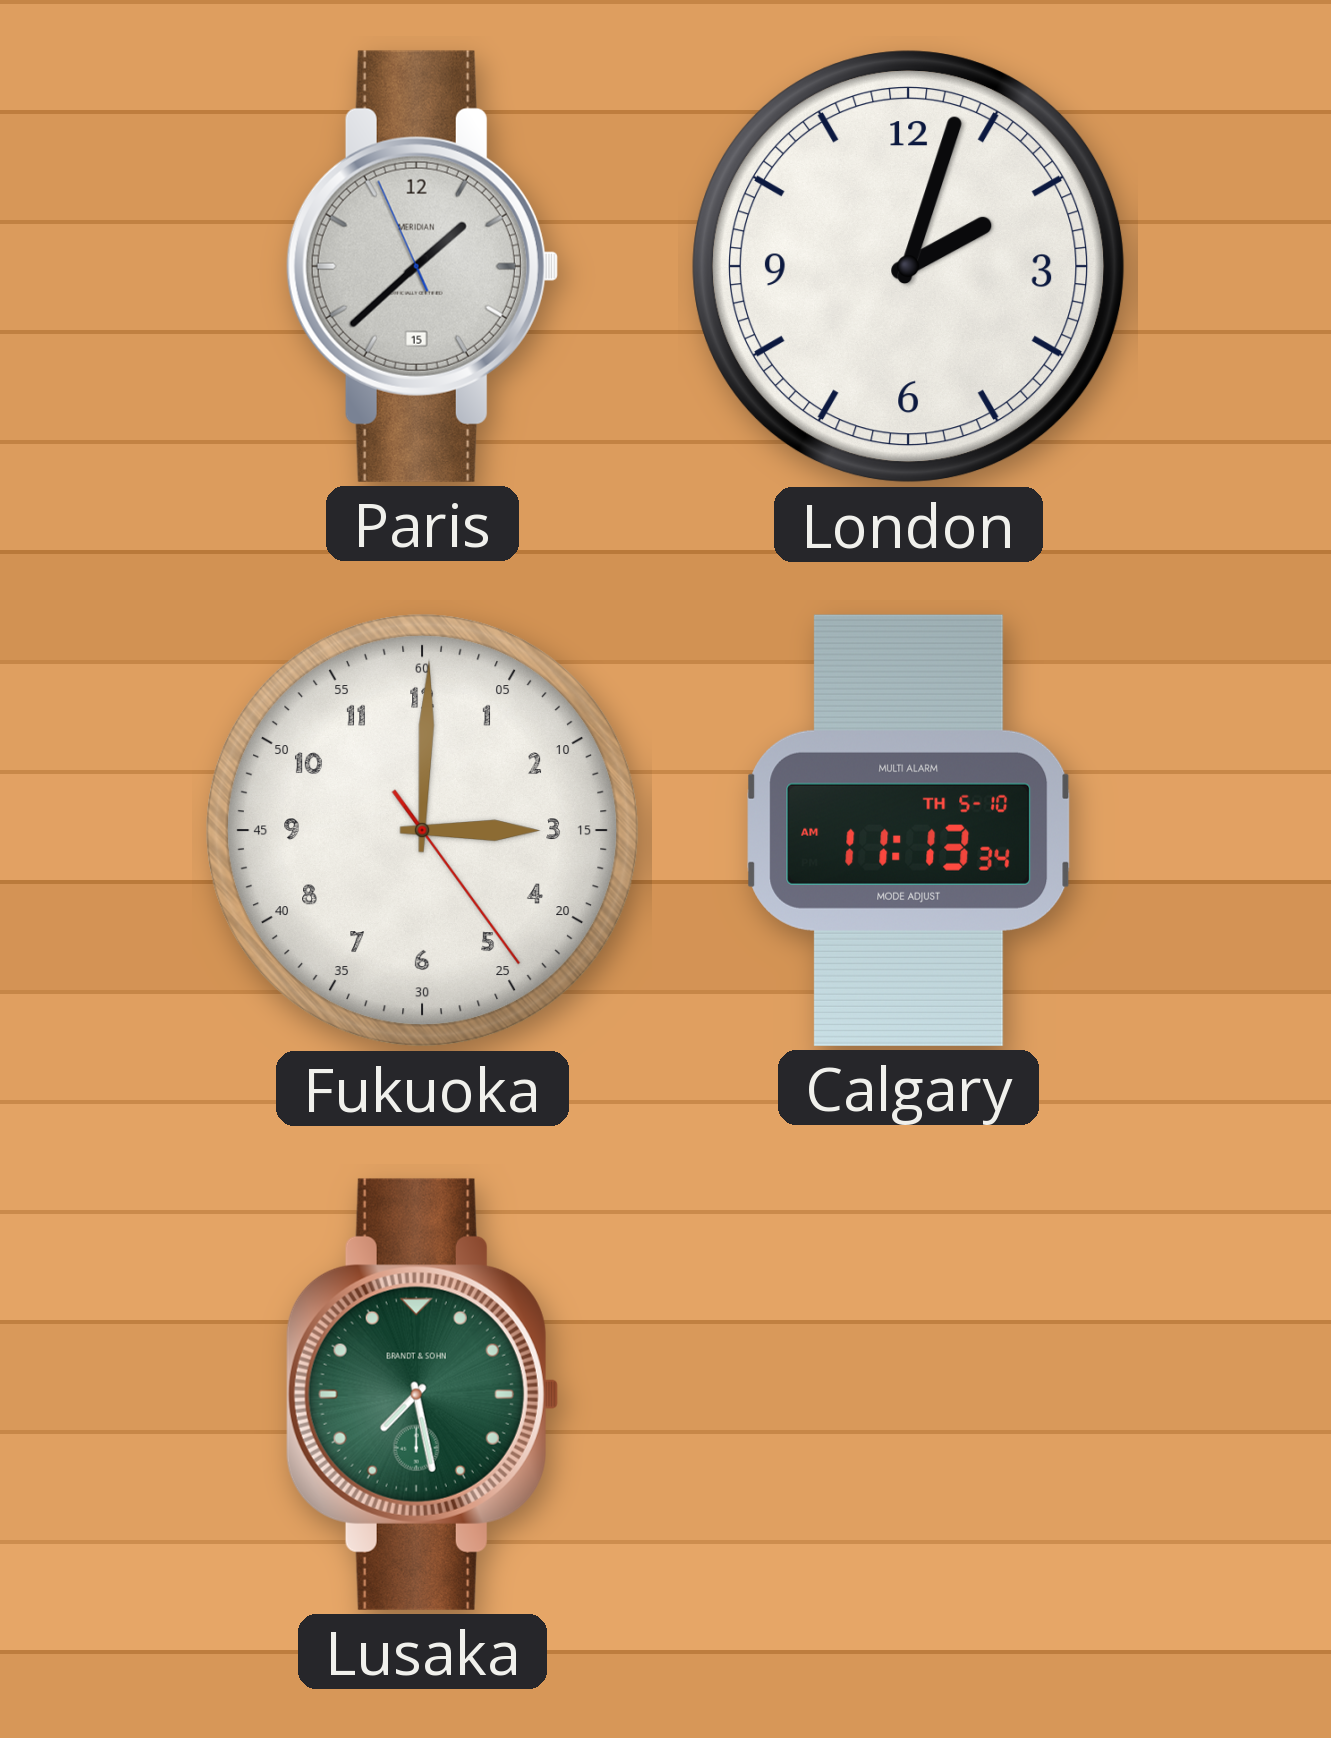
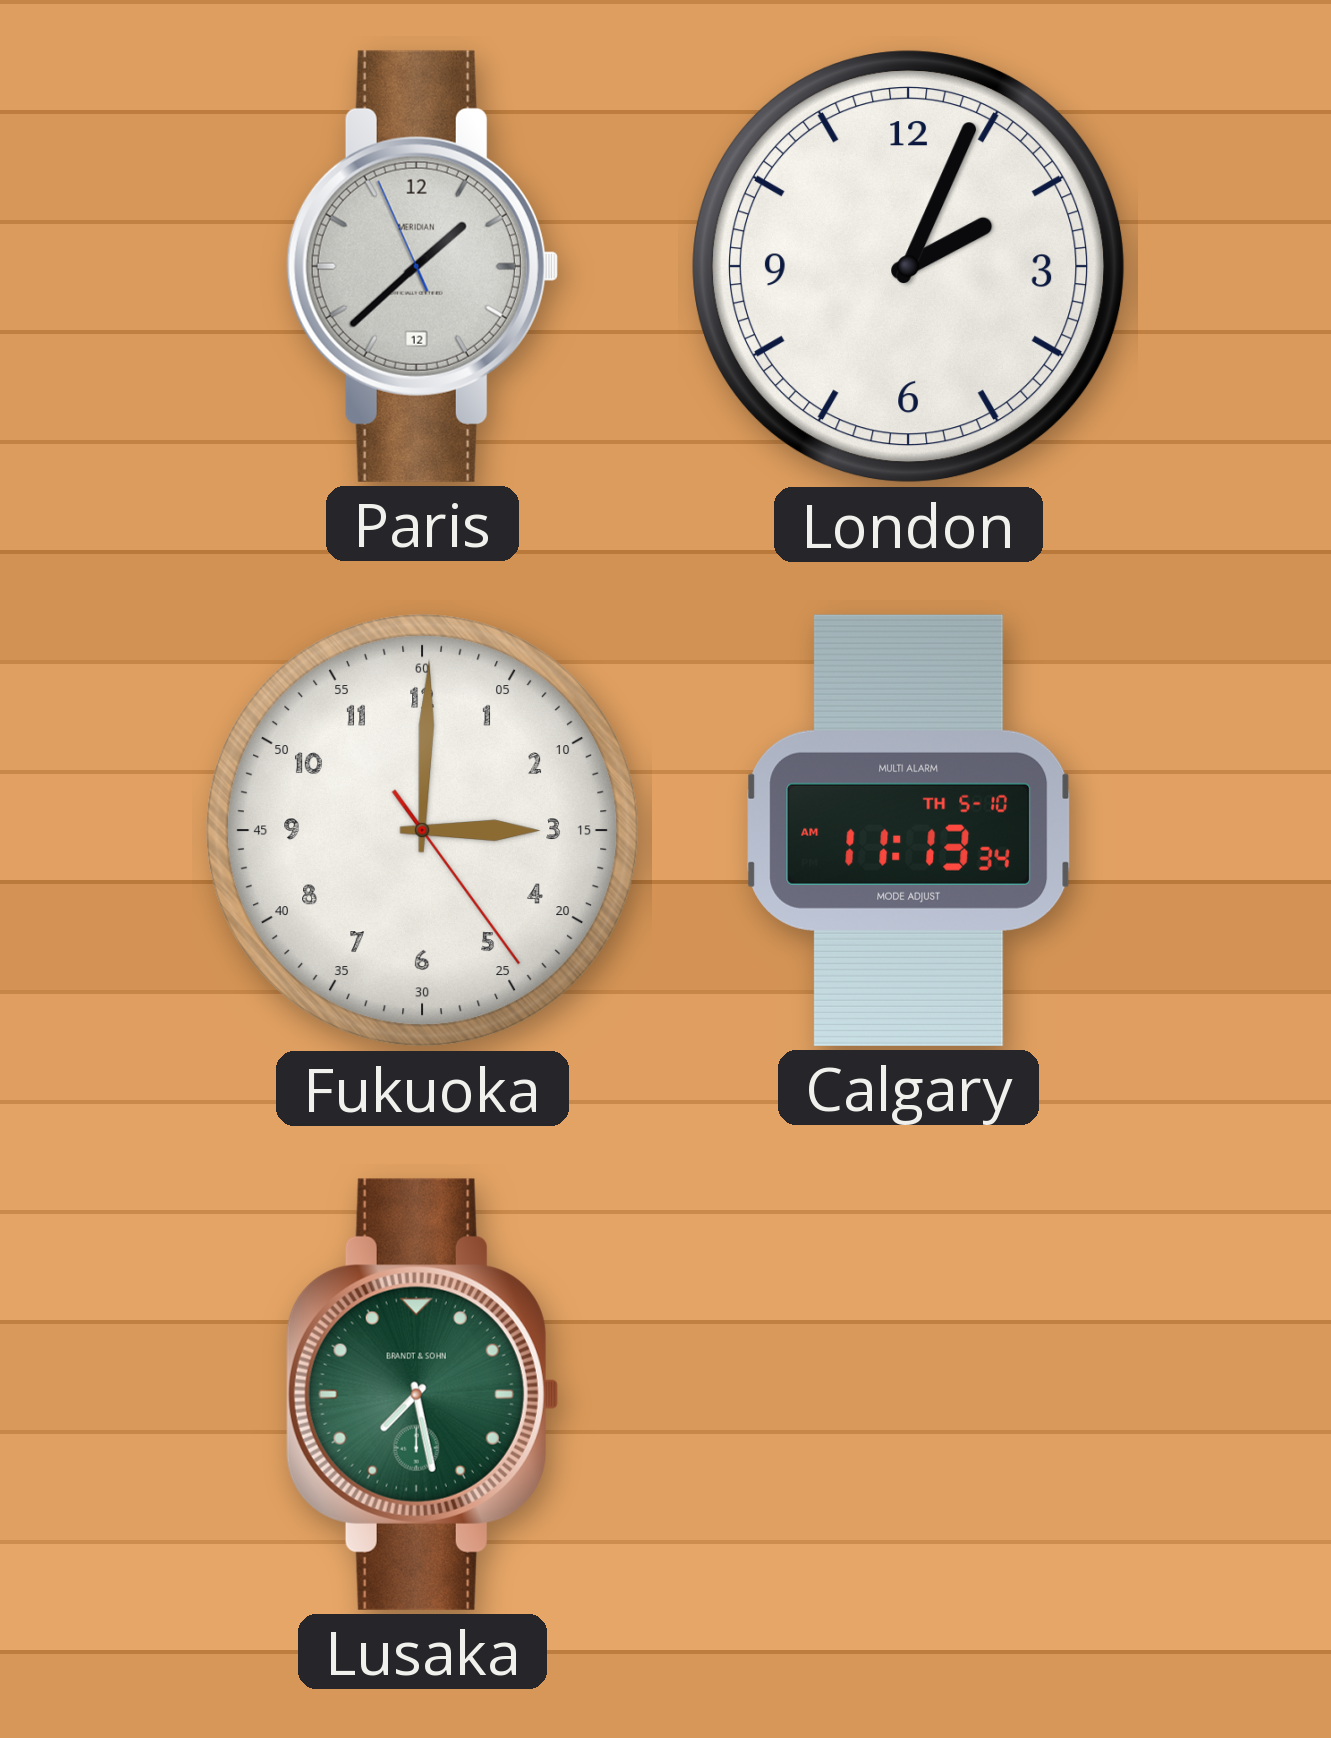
Paris date: 15 -> 12 (422, 266)
London: 2:03 -> 2:04 (909, 267)
